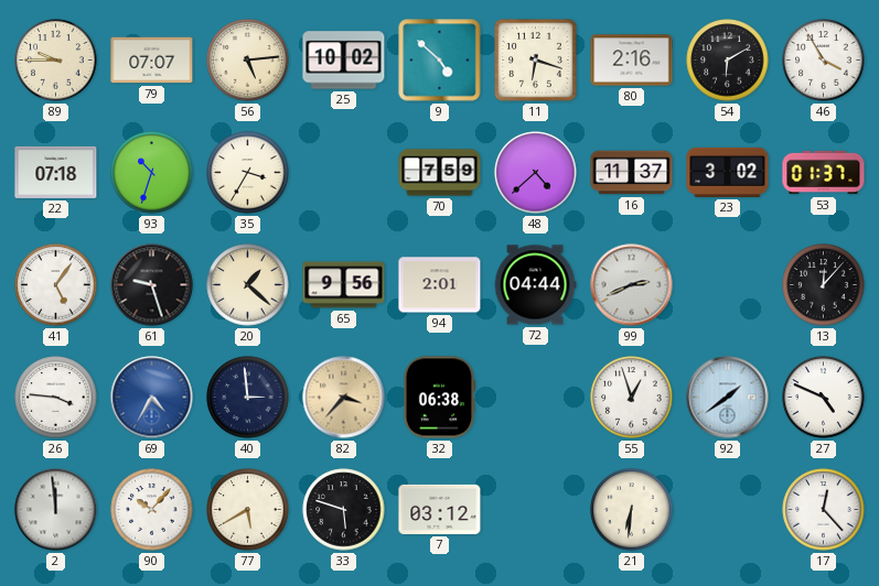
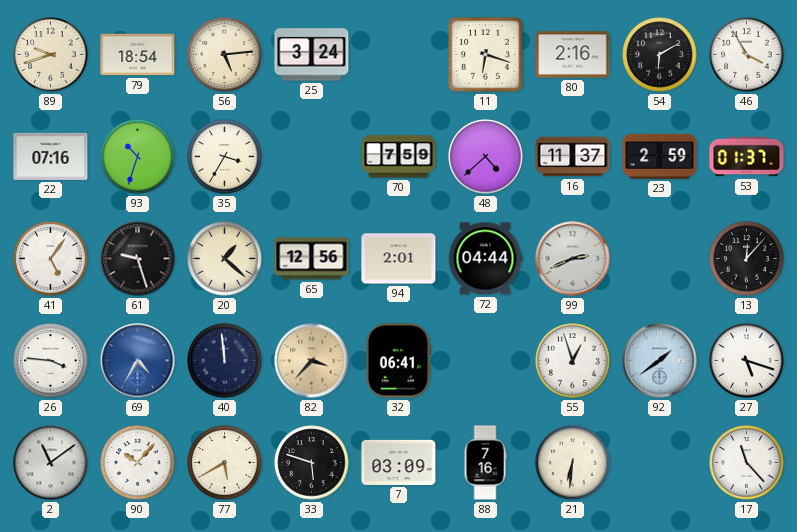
89: 9:45 -> 9:42 (51, 55)
79: 07:07 -> 18:54 (138, 55)
25: 10:02 -> 3:24 (312, 55)
9: 4:52 -> none (440, 61)
22: 07:18 -> 07:16 (51, 156)
23: 3:02 -> 2:59 (660, 156)
65: 9:56 -> 12:56 (312, 259)
40: 2:59 -> 11:59 (225, 361)
32: 06:38 -> 06:41 (398, 361)
27: 4:49 -> 5:18 (747, 361)
2: 11:59 -> 11:09 (51, 463)
7: 03:12 -> 03:09 (399, 462)
88: none -> 7:16 (485, 463)
17: 12:23 -> 11:23 (747, 463)
